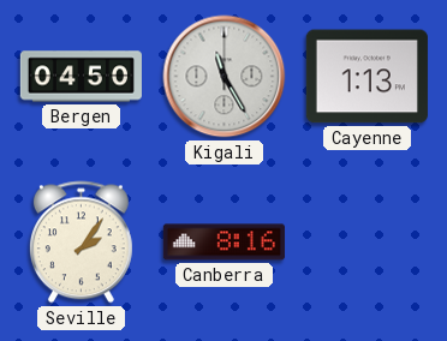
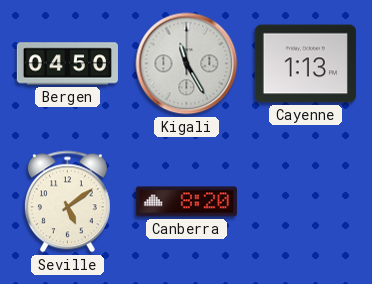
Seville: 2:06 -> 5:09 (67, 202)
Canberra: 8:16 -> 8:20 (186, 202)
